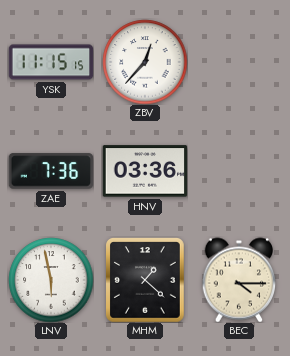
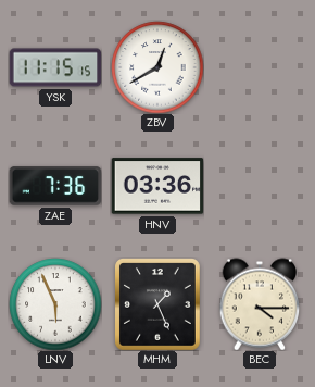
ZBV: 12:37 -> 12:40 (157, 67)
LNV: 5:58 -> 5:56 (55, 304)
MHM: 1:22 -> 1:26 (159, 304)
